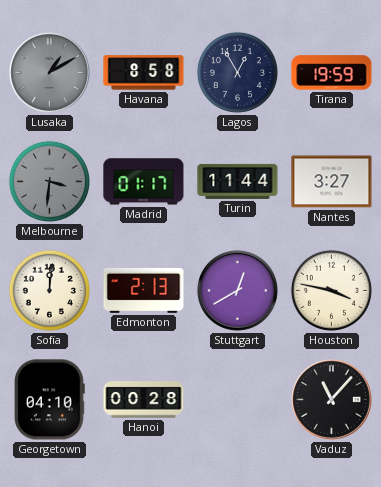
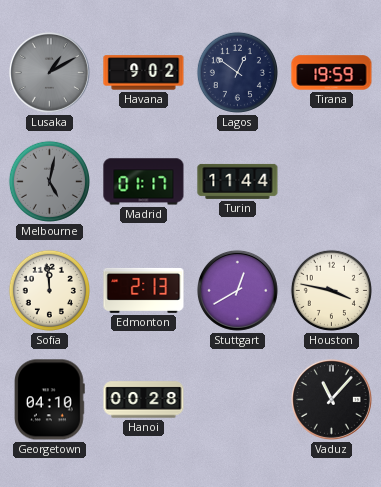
Havana: 8:58 -> 9:02 (144, 73)
Lagos: 12:55 -> 12:51 (237, 72)
Melbourne: 3:31 -> 5:02 (49, 181)
Nantes: 3:27 -> none (332, 182)
Sofia: 12:01 -> 11:59 (49, 290)
